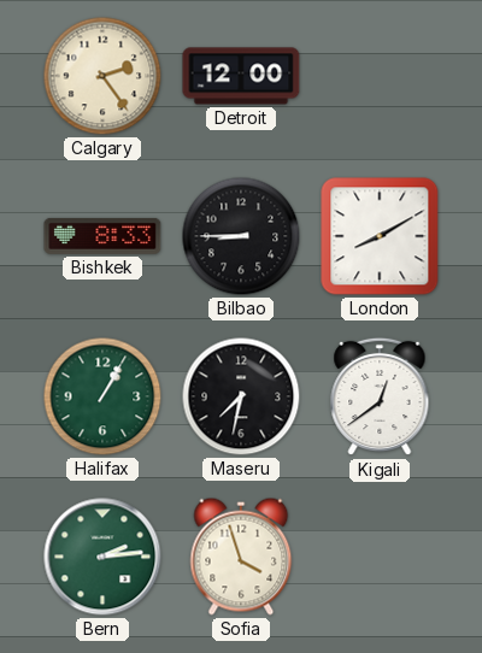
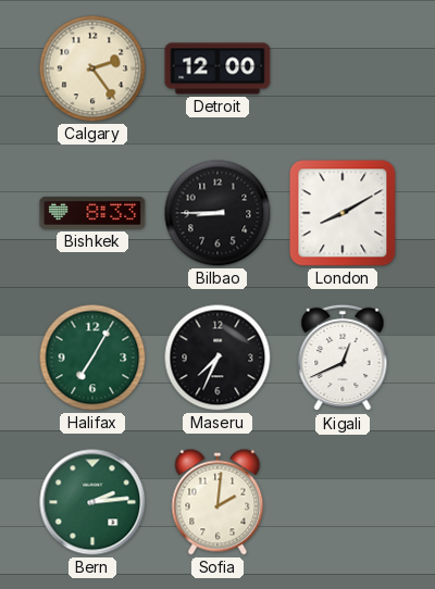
Halifax: 1:05 -> 7:05 (92, 358)
Maseru: 7:32 -> 7:34 (217, 358)
Kigali: 12:39 -> 12:41 (343, 358)
Sofia: 3:57 -> 2:01 (217, 502)
